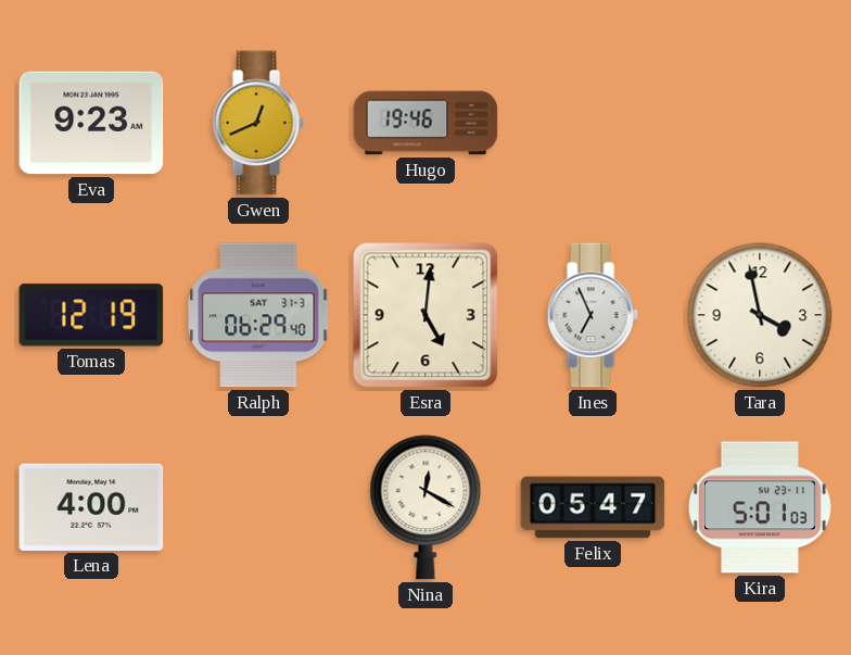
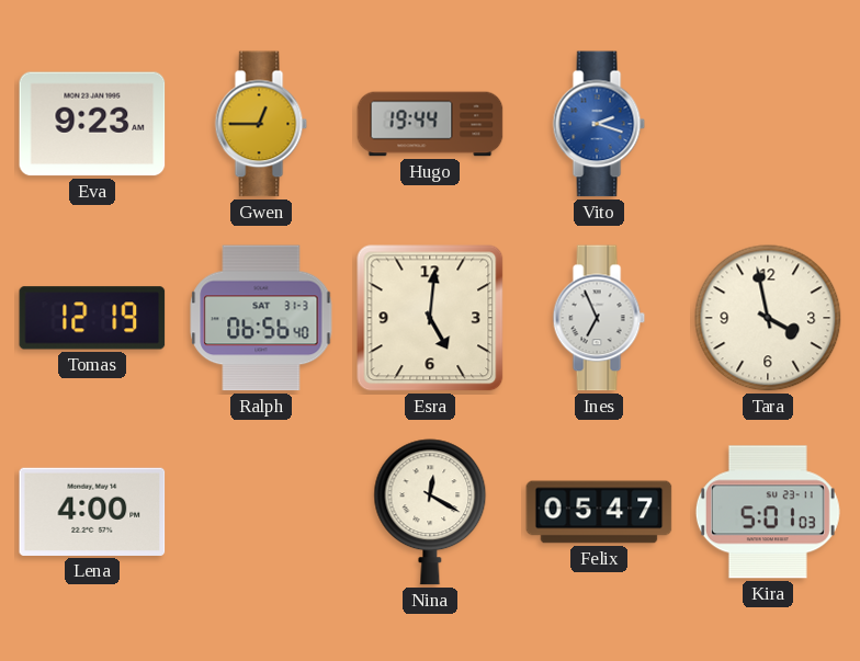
Gwen: 12:41 -> 12:45 (261, 124)
Hugo: 19:46 -> 19:44 (430, 124)
Vito: none -> 2:18 (599, 124)
Ralph: 06:29 -> 06:56 (261, 318)
